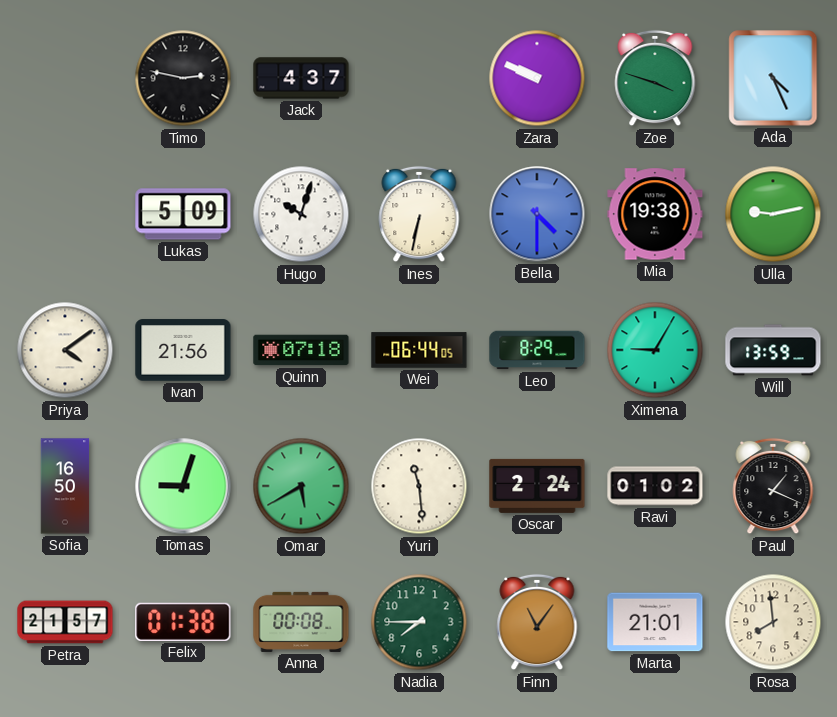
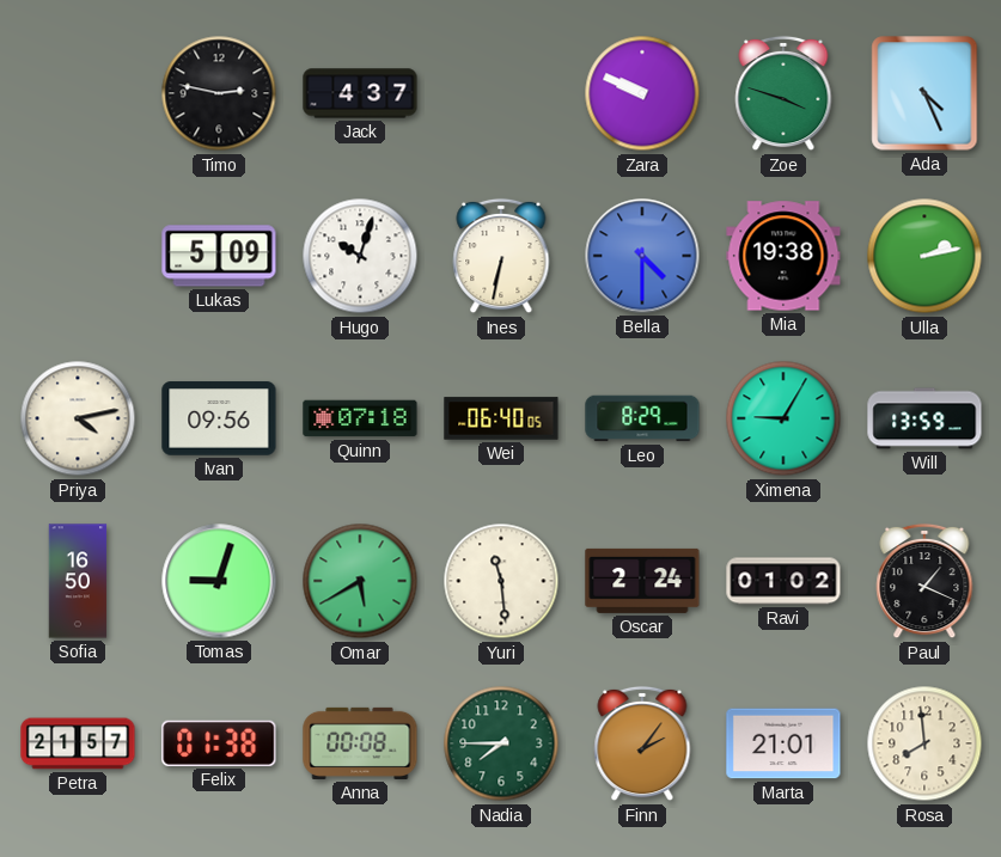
Ulla: 9:13 -> 2:13 (924, 256)
Priya: 4:09 -> 4:13 (78, 418)
Ivan: 21:56 -> 09:56 (219, 418)
Wei: 06:44 -> 06:40 (501, 418)
Finn: 11:06 -> 2:06 (642, 743)
